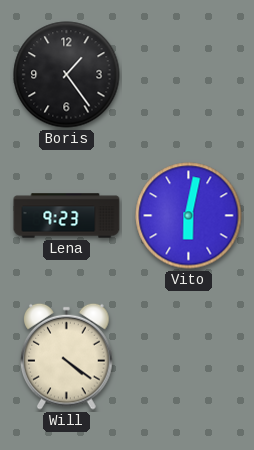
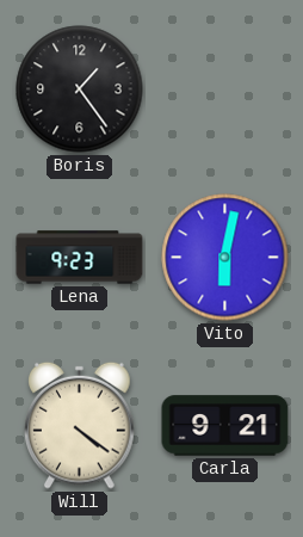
Carla: none -> 9:21 (225, 426)
